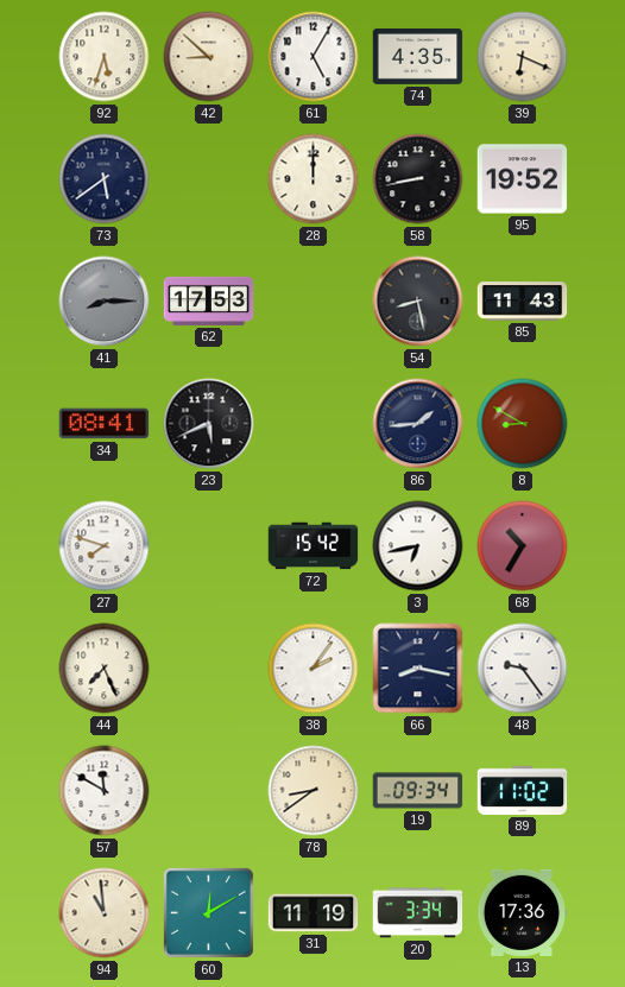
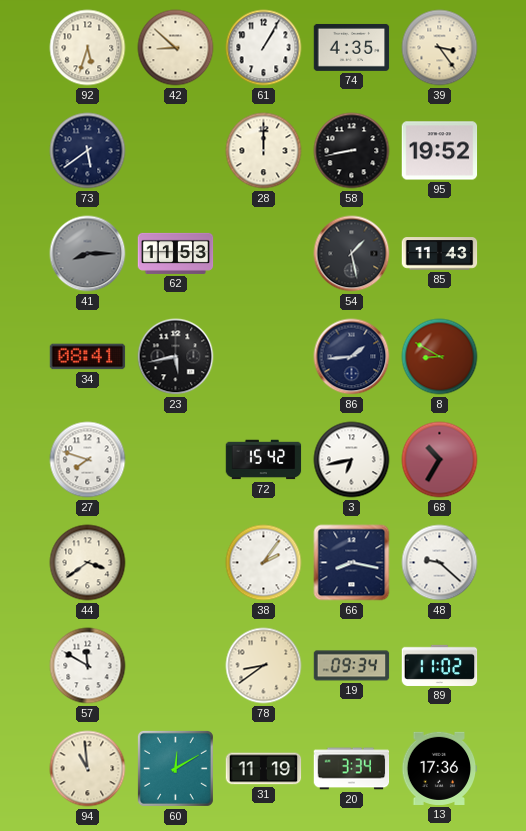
61: 5:05 -> 1:05 (264, 48)
39: 6:19 -> 3:24 (440, 48)
62: 17:53 -> 11:53 (176, 253)
54: 8:28 -> 1:28 (352, 254)
23: 5:41 -> 5:43 (176, 357)
44: 7:26 -> 3:39 (88, 563)
48: 9:24 -> 9:22 (440, 563)
